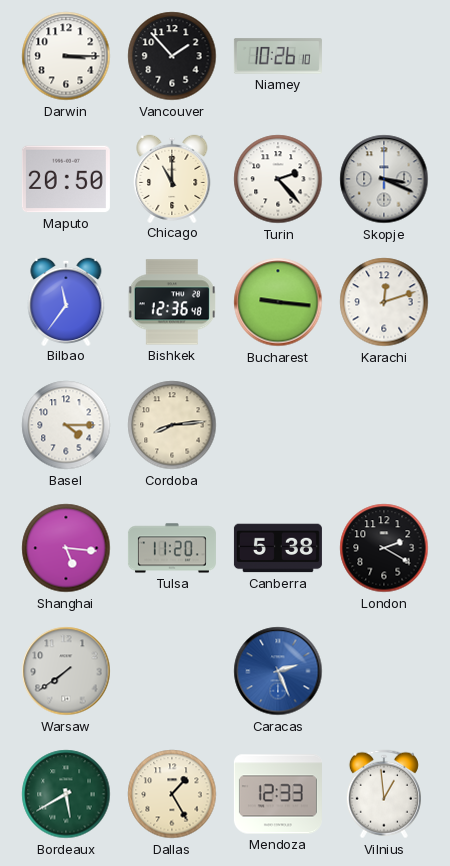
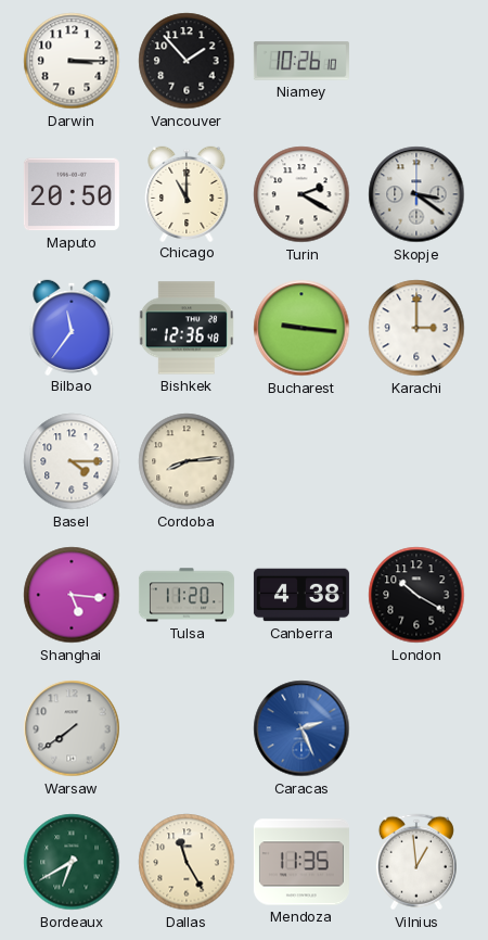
Turin: 2:23 -> 2:20 (301, 194)
Skopje: 3:19 -> 3:21 (416, 194)
Karachi: 12:12 -> 3:00 (416, 328)
Canberra: 5:38 -> 4:38 (301, 595)
London: 2:20 -> 10:20 (416, 595)
Bordeaux: 5:40 -> 6:40 (72, 862)
Dallas: 1:25 -> 11:25 (187, 862)
Mendoza: 12:33 -> 11:35 (301, 862)
